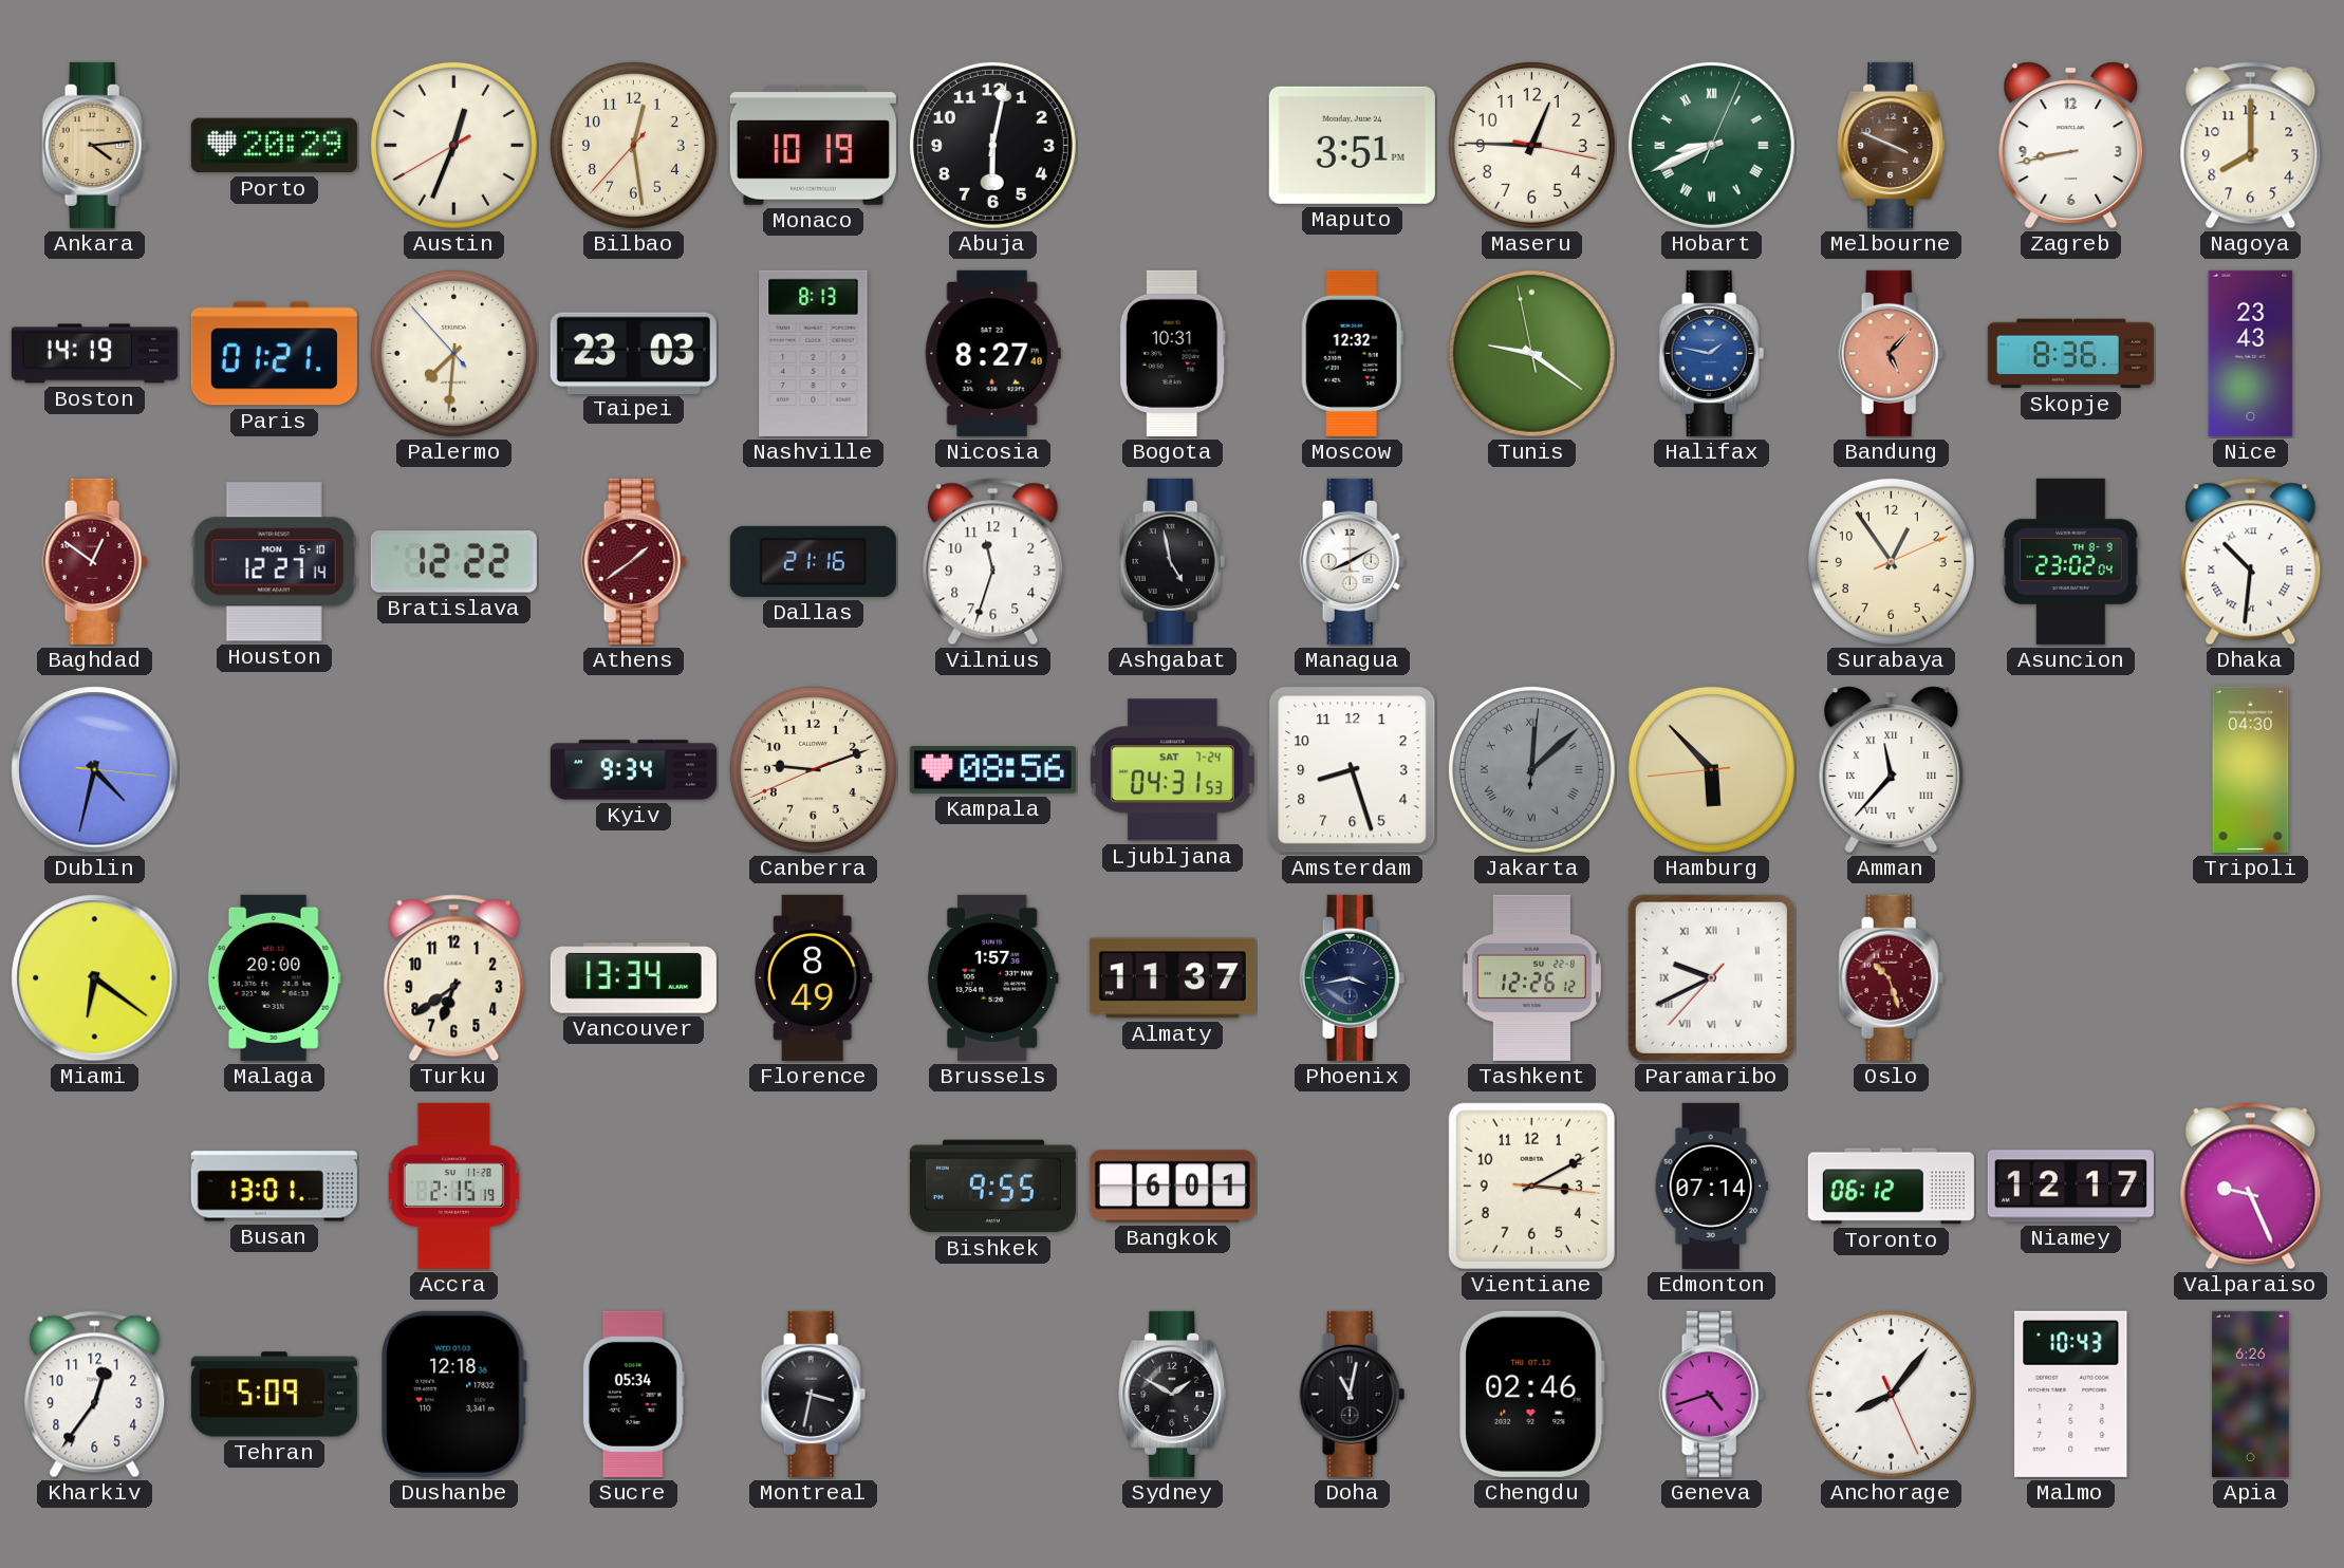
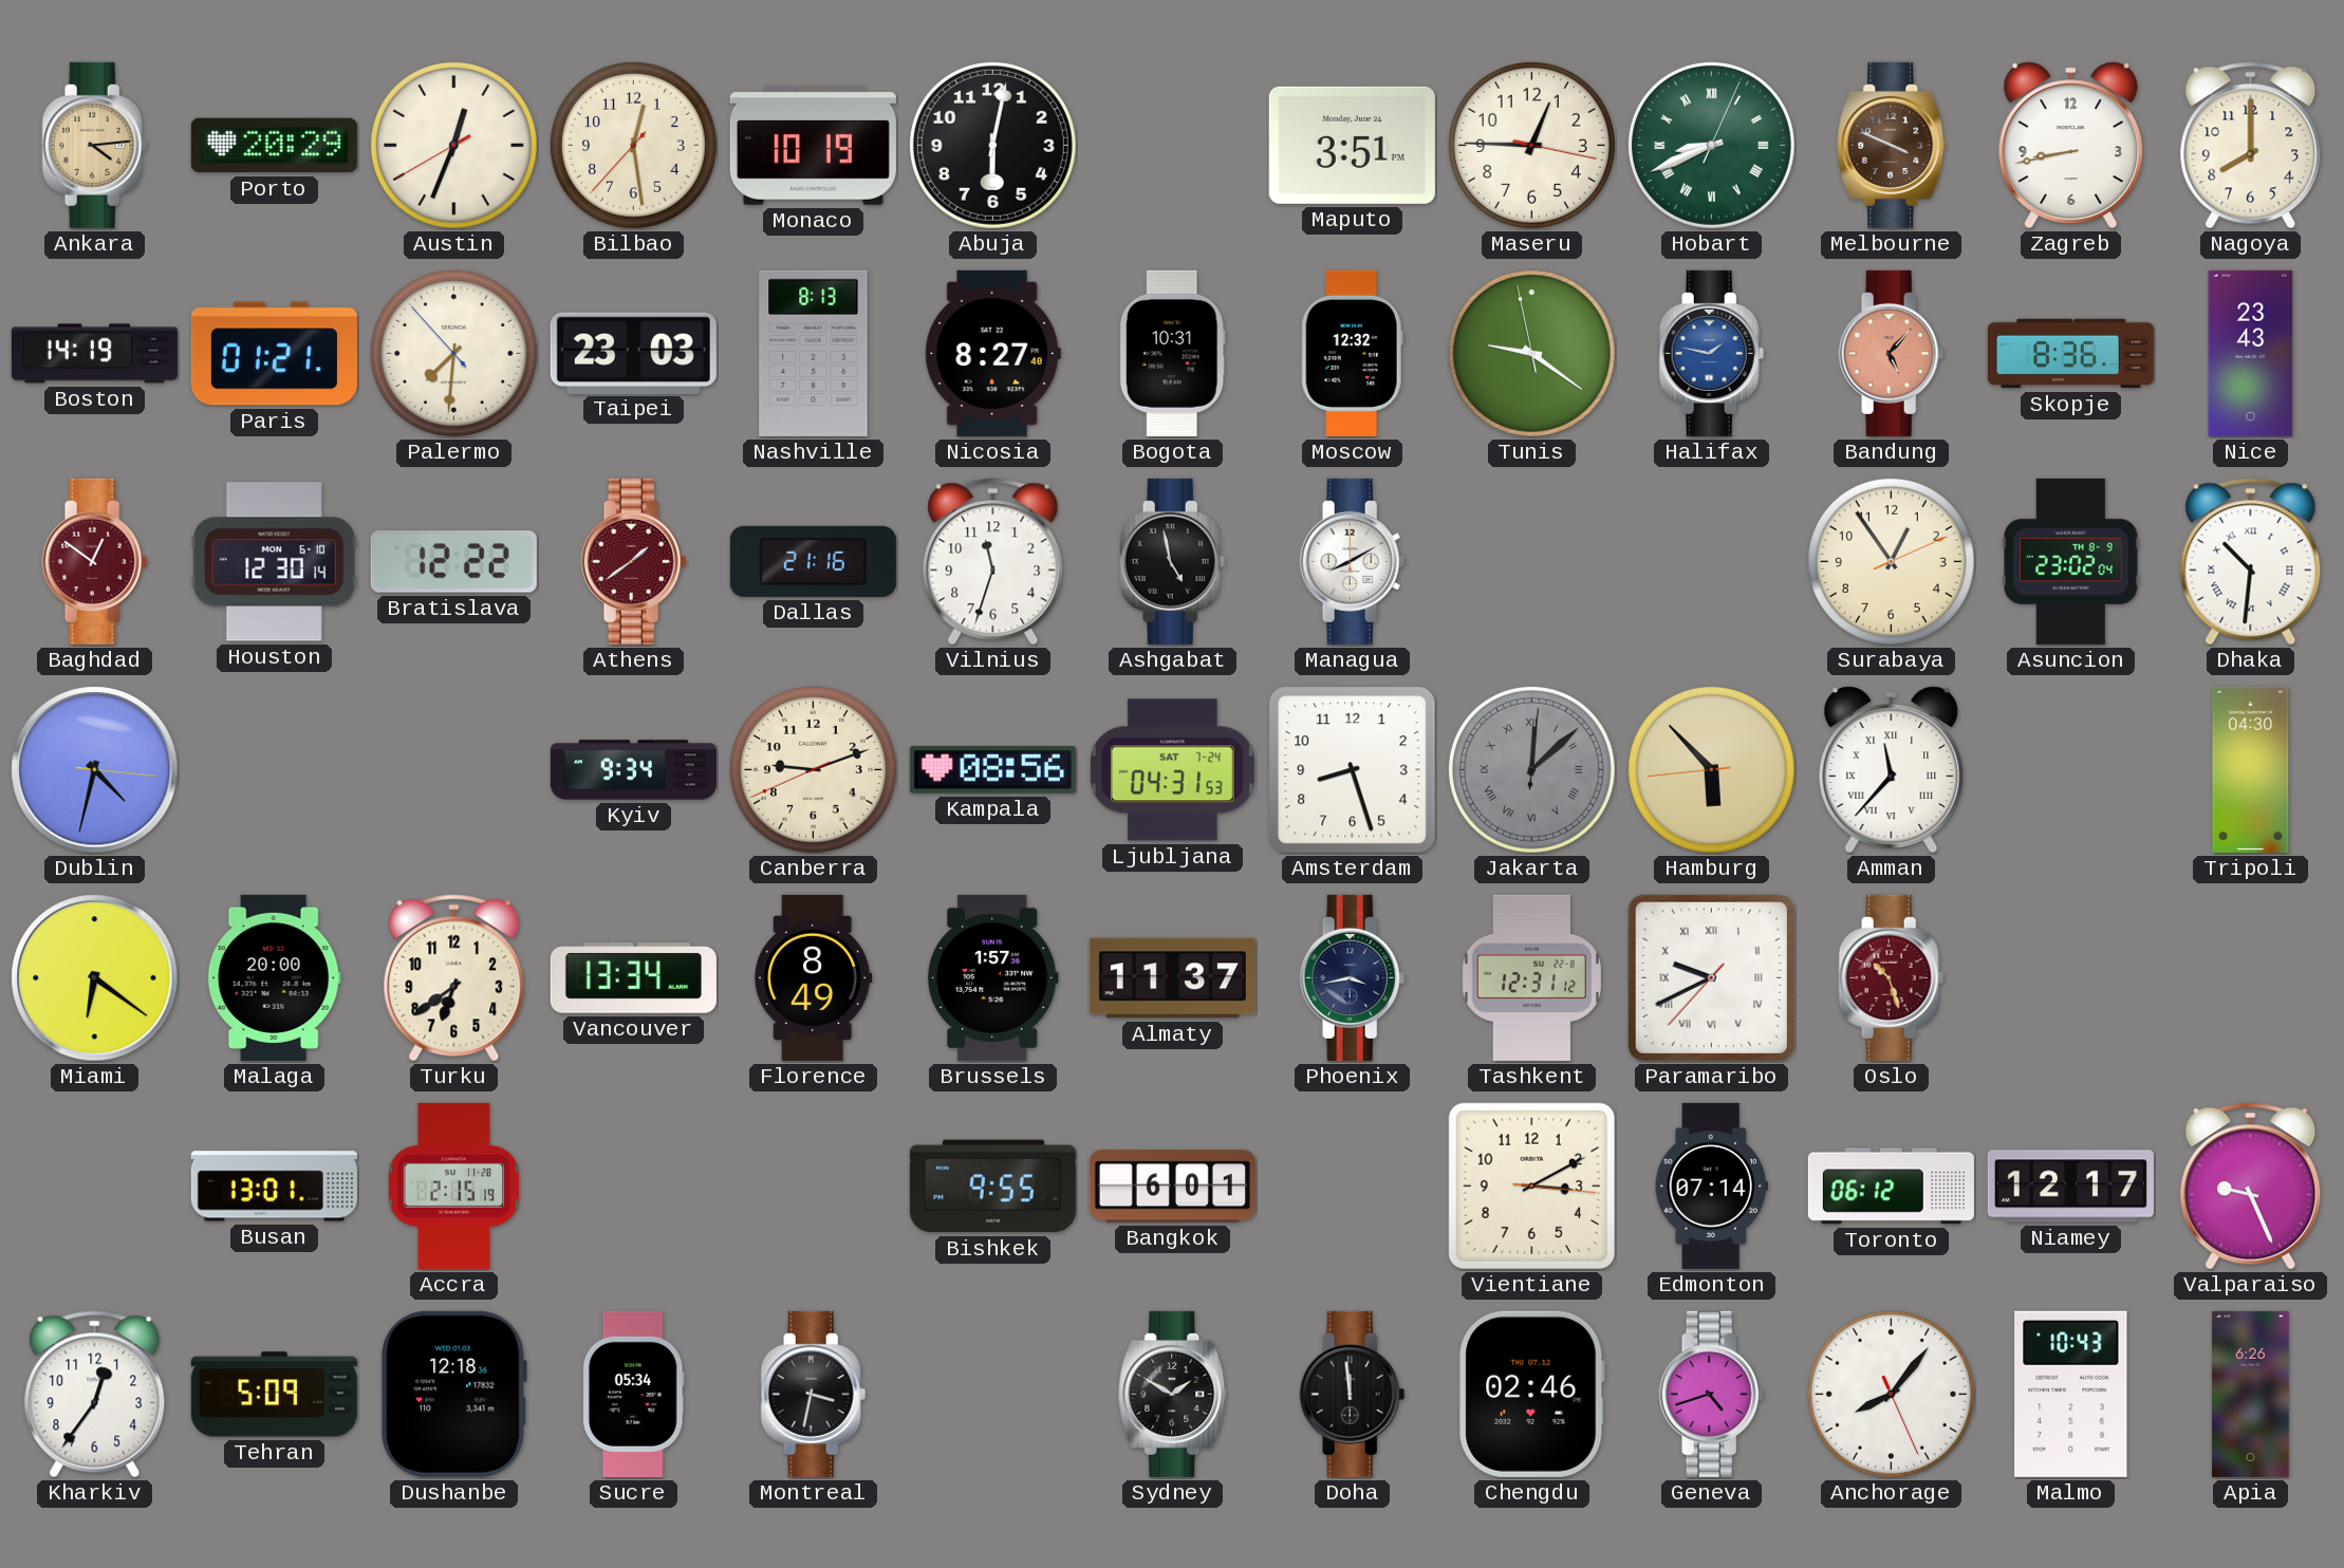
Houston: 12:27 -> 12:30 (274, 562)
Tashkent: 12:26 -> 12:31 (1531, 977)
Doha: 11:02 -> 11:59 (1353, 1394)
